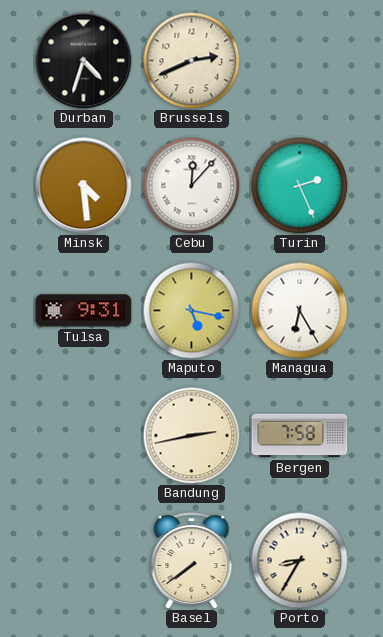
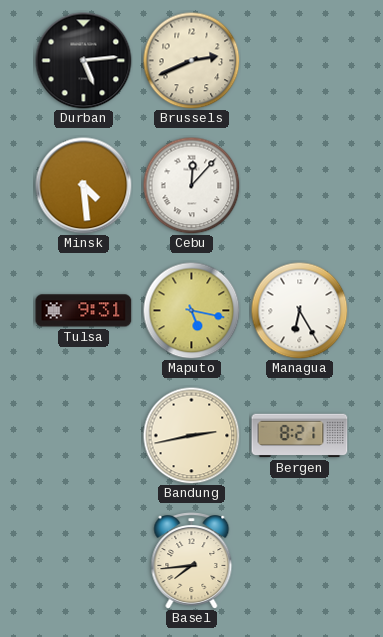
Durban: 4:33 -> 5:14 (84, 61)
Turin: 2:26 -> none (299, 185)
Bergen: 7:58 -> 8:21 (300, 436)
Basel: 7:39 -> 7:44 (192, 561)
Porto: 8:35 -> none (299, 560)
